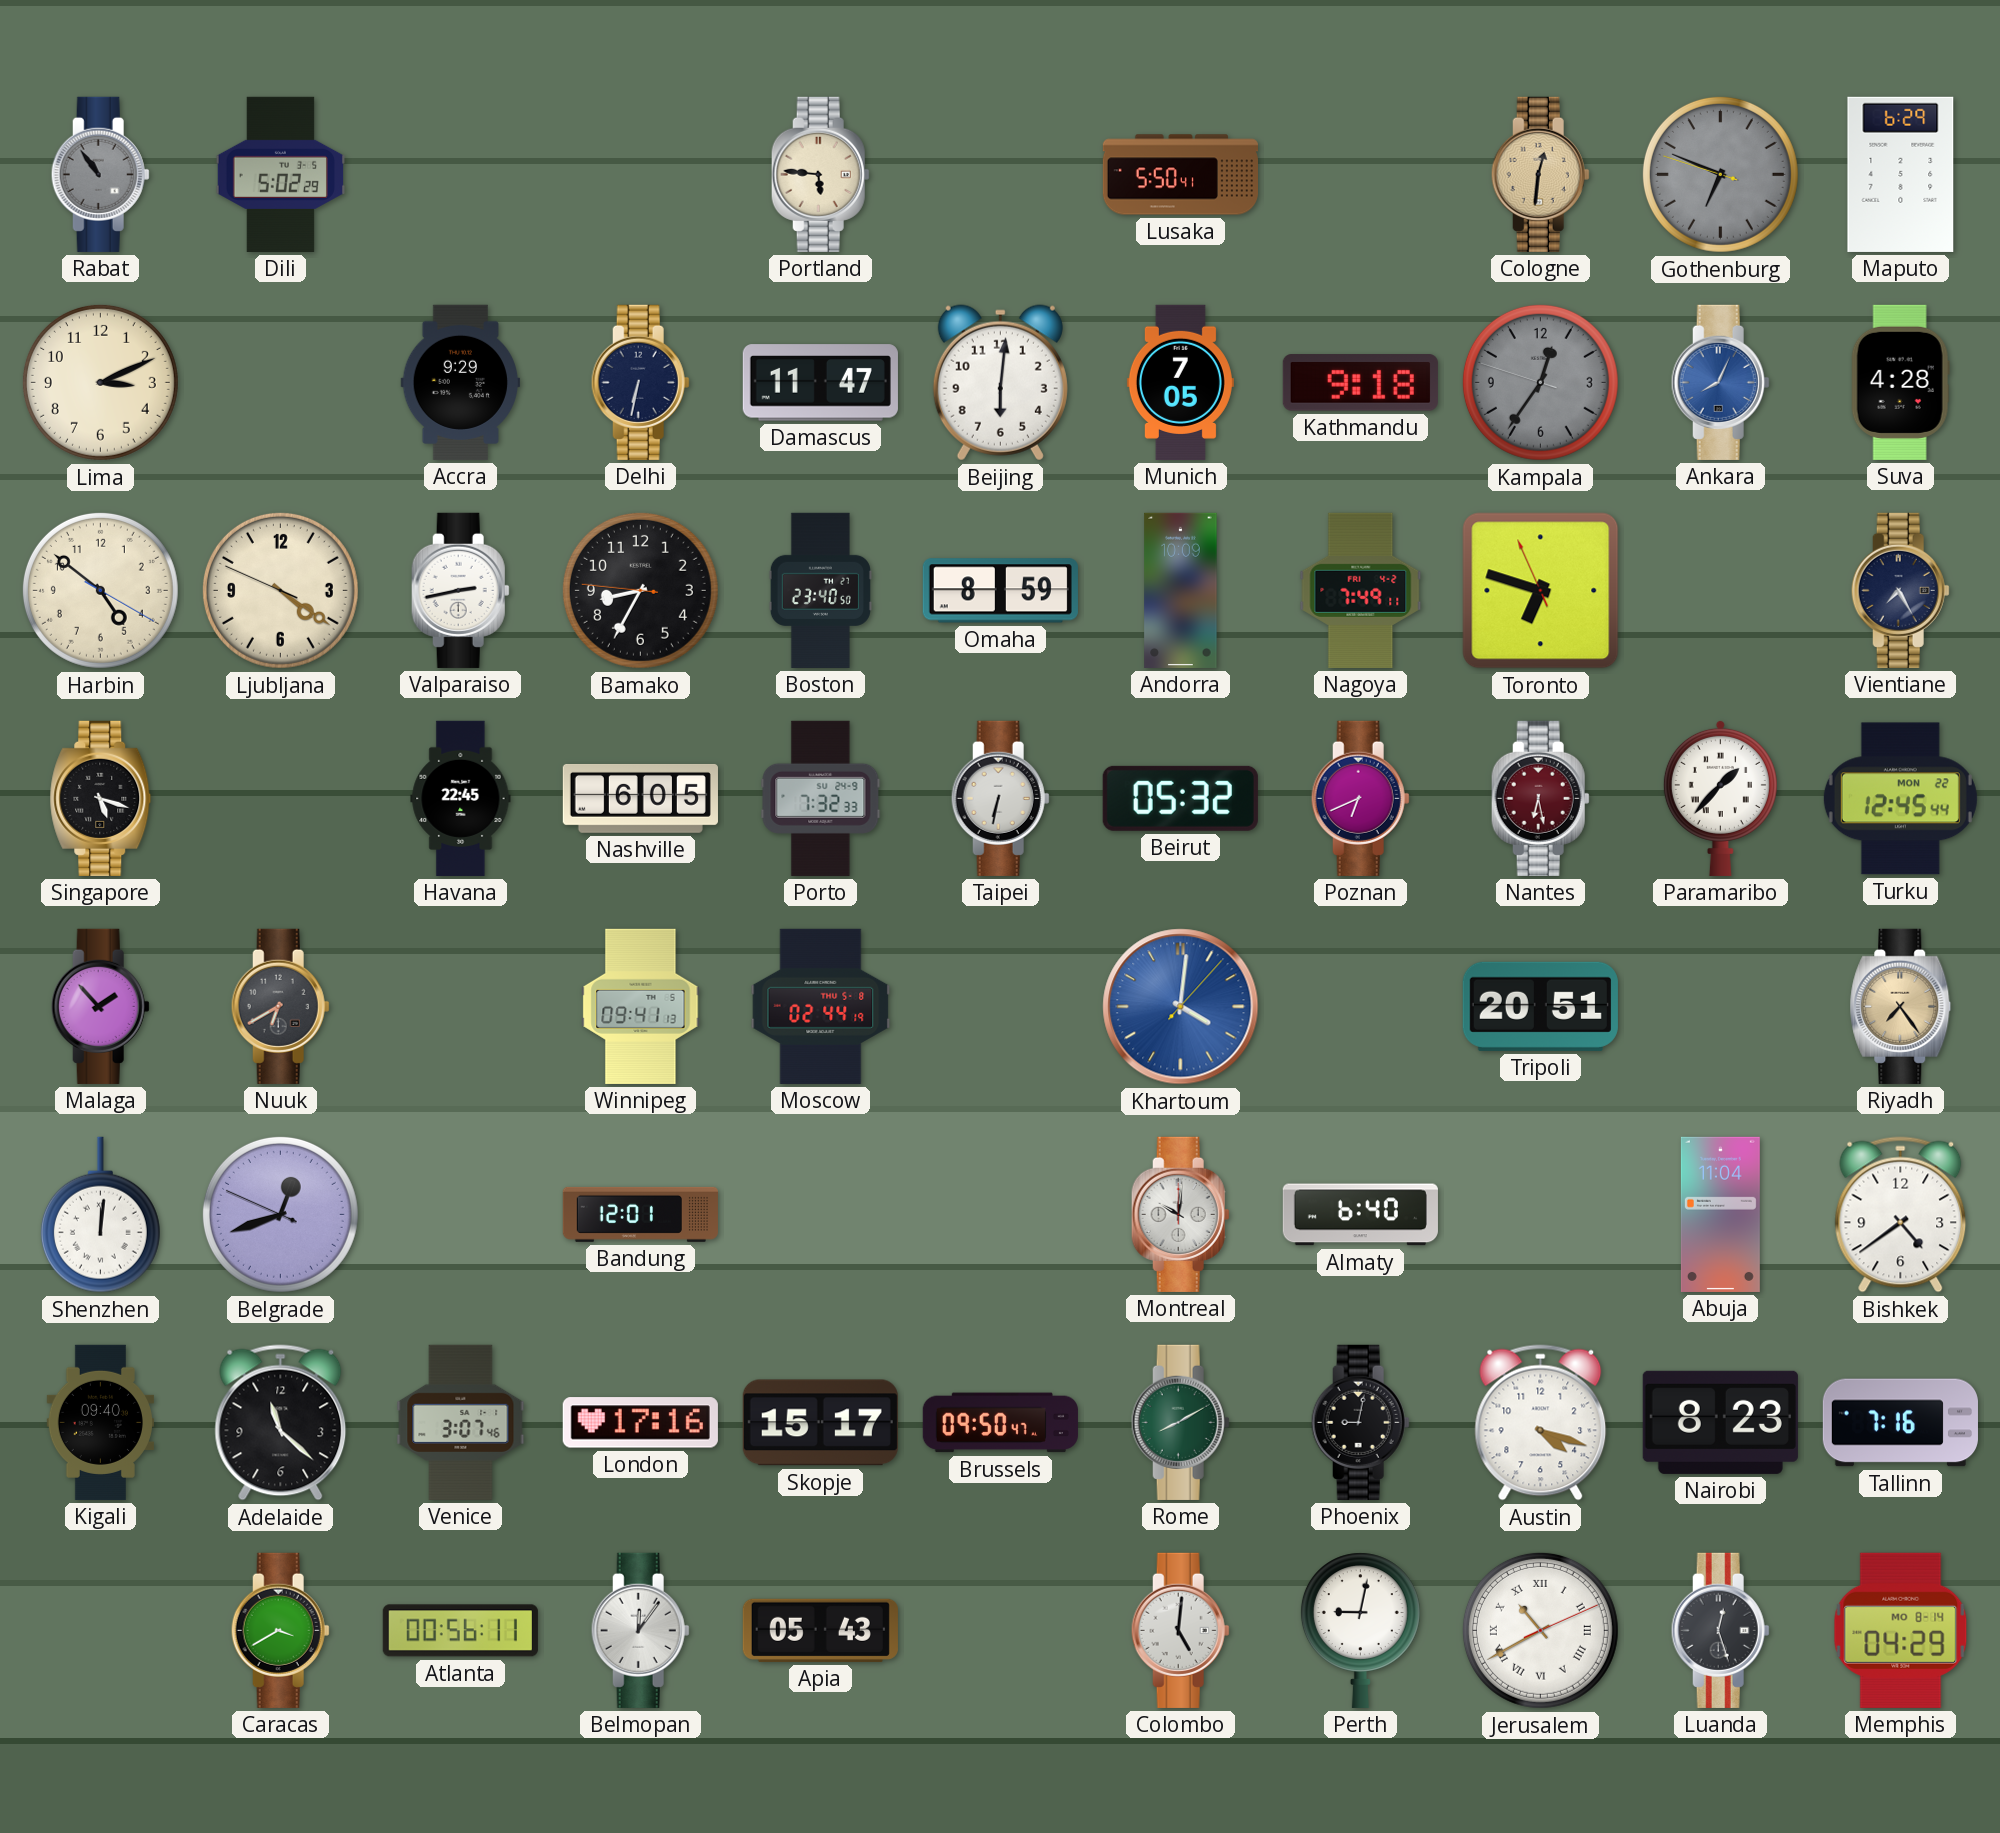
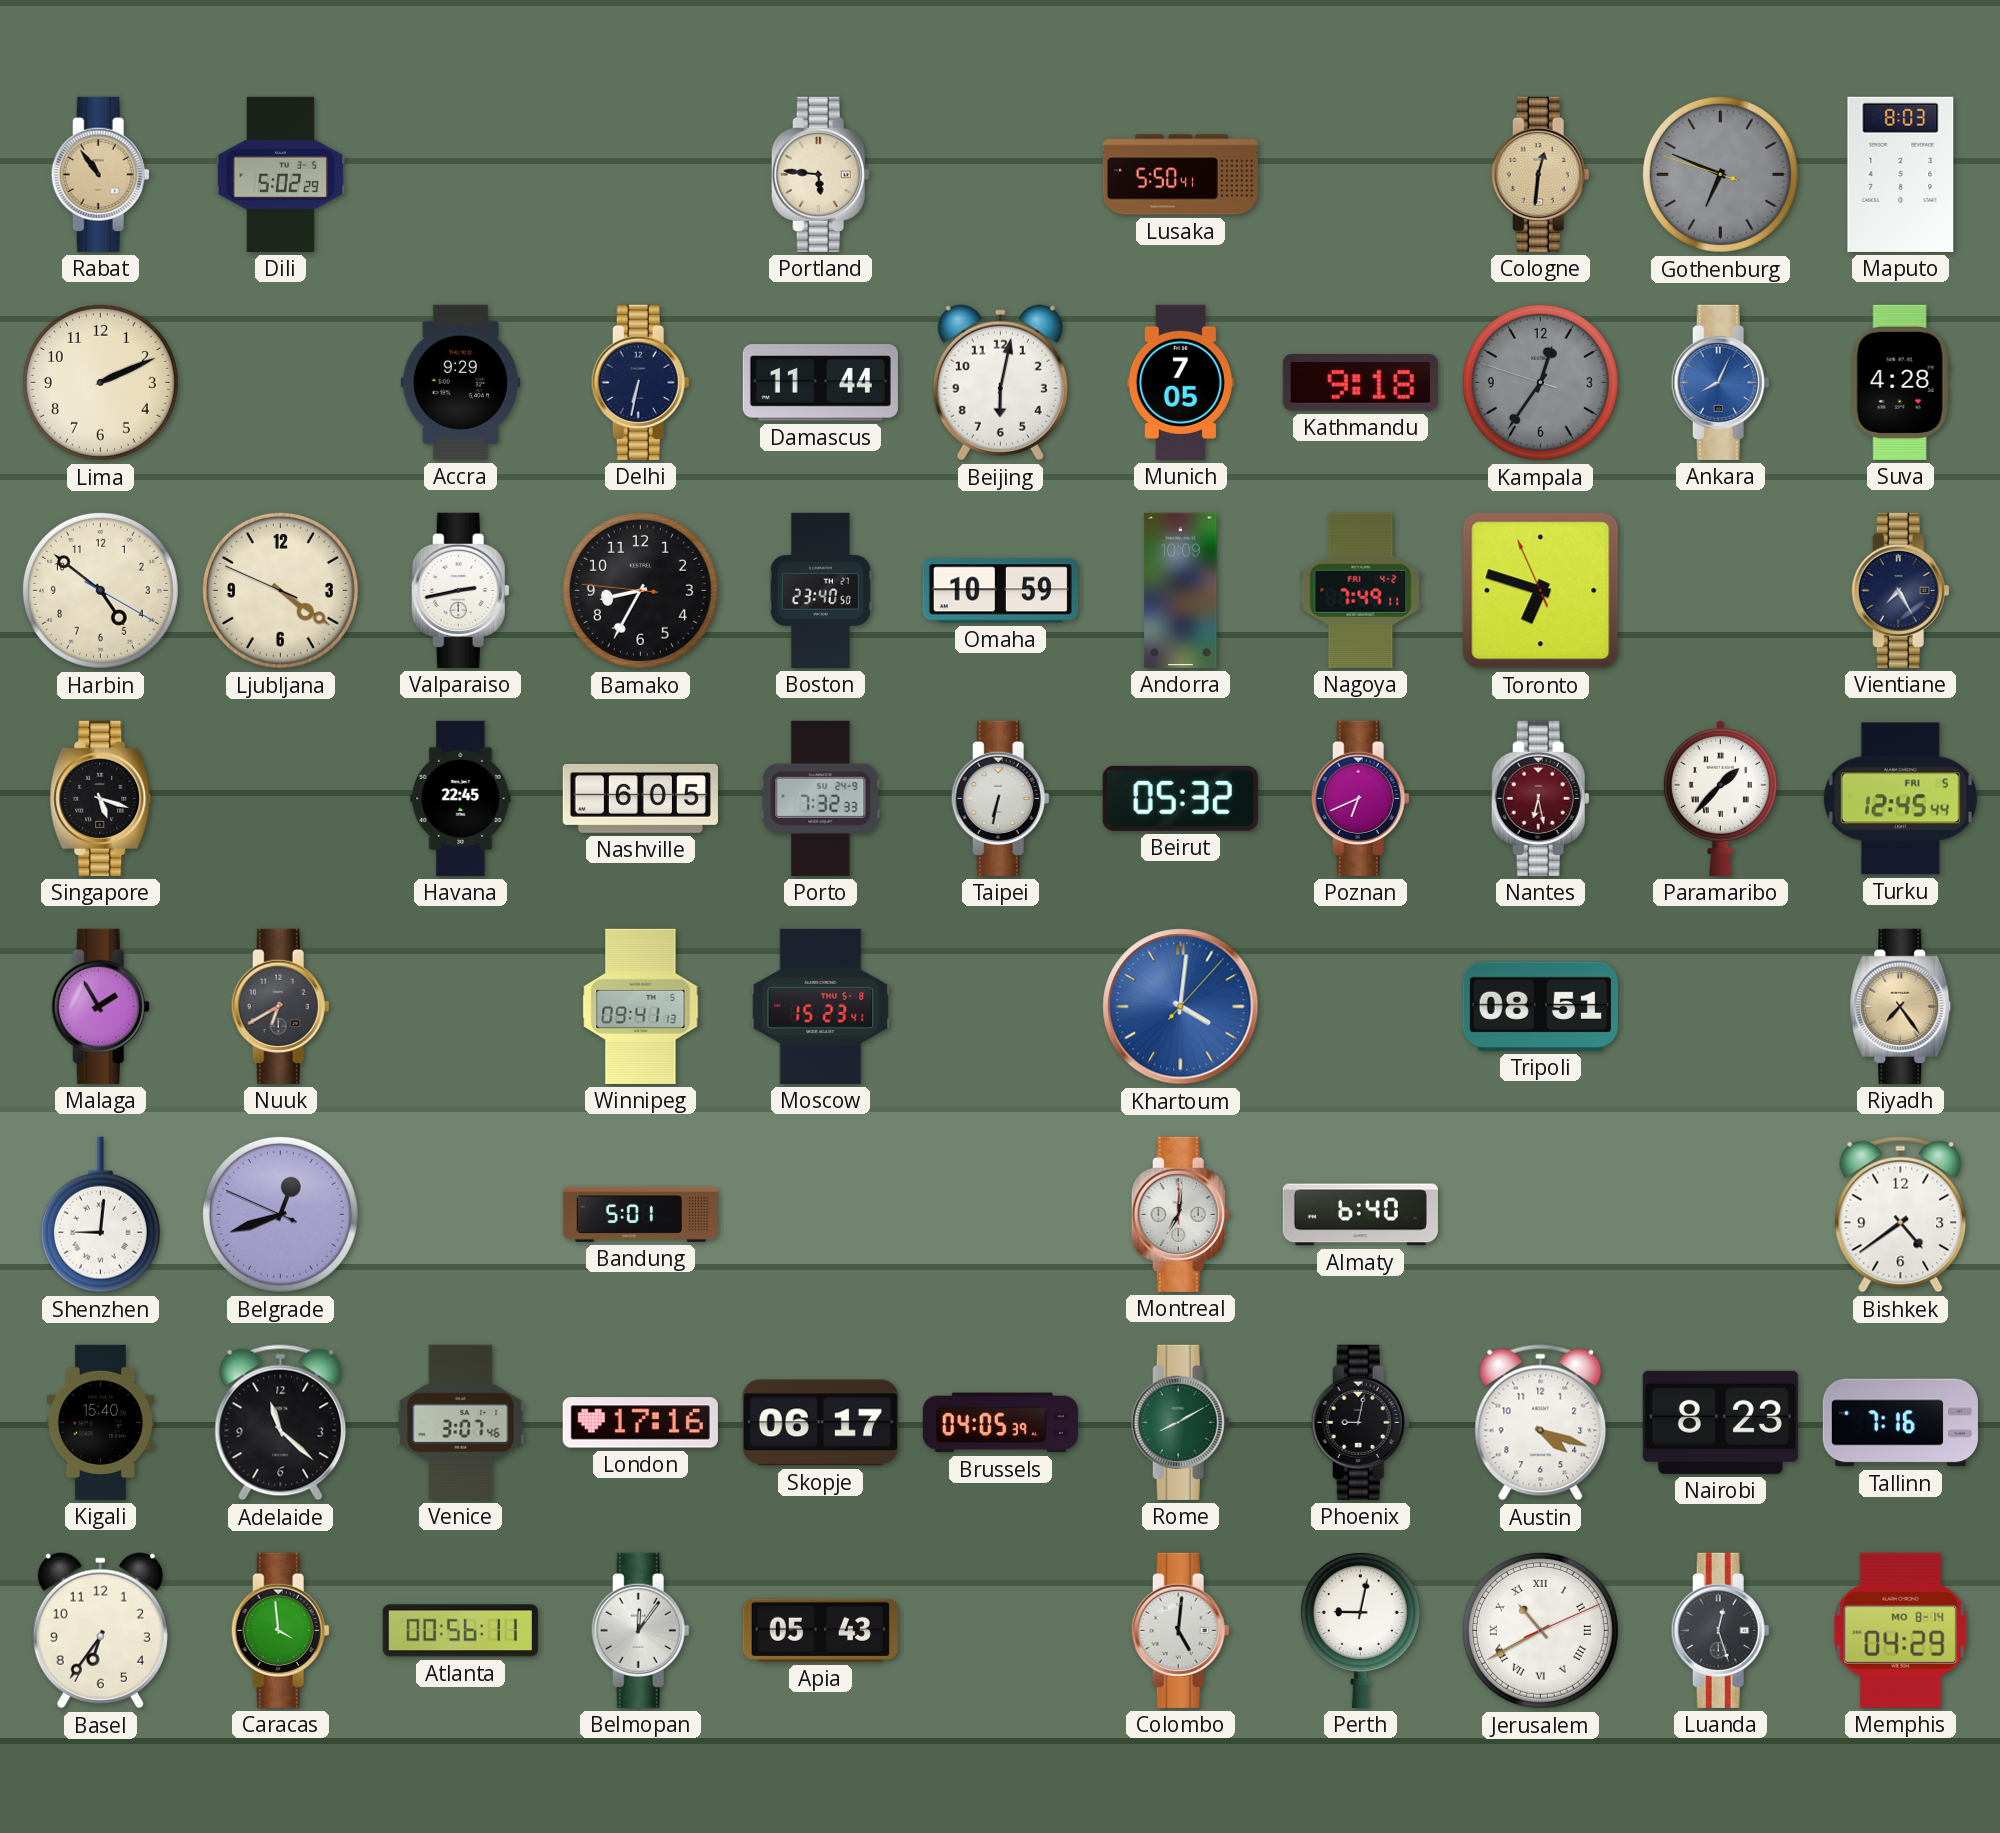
Rabat dial: grey -> champagne (100, 174)
Maputo: 6:29 -> 8:03 (1901, 174)
Lima: 3:11 -> 2:11 (100, 382)
Damascus: 11:47 -> 11:44 (820, 383)
Beijing: 6:01 -> 6:02 (1000, 383)
Omaha: 8:59 -> 10:59 (1000, 591)
Turku date: MON 22 -> FRI 5 (1900, 799)
Malaga: 1:53 -> 1:55 (100, 1006)
Moscow: 02:44 -> 15:23 (821, 1006)
Tripoli: 20:51 -> 08:51 (1540, 1006)
Shenzhen: 12:01 -> 9:01 (100, 1215)
Bandung: 12:01 -> 5:01 (640, 1214)
Montreal: 10:01 -> 7:01 (1180, 1214)
Abuja: 11:04 -> none (1720, 1214)
Kigali: 09:40 -> 15:40 (100, 1422)
Skopje: 15:17 -> 06:17 (820, 1423)
Brussels: 09:50 -> 04:05 (1000, 1423)
Basel: none -> 6:36 (100, 1631)
Caracas: 3:40 -> 3:59 (280, 1630)
